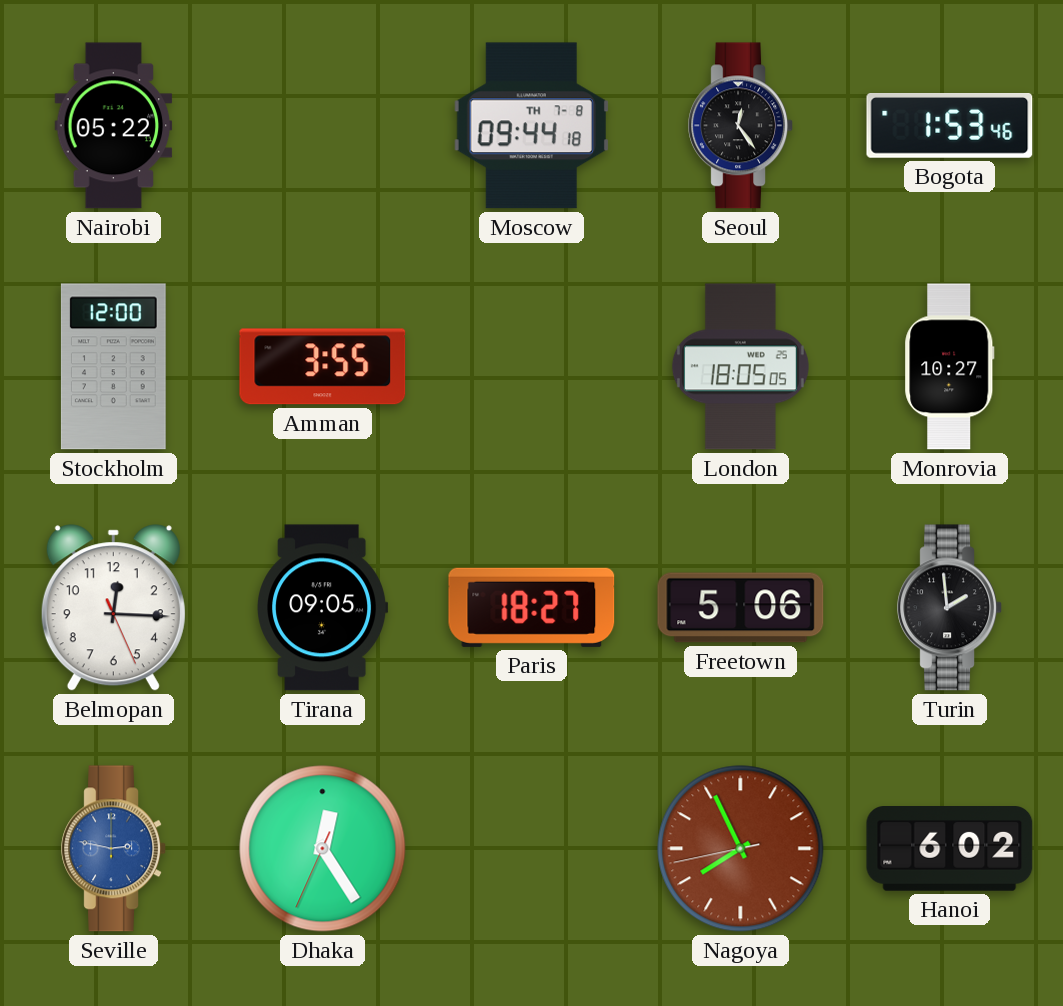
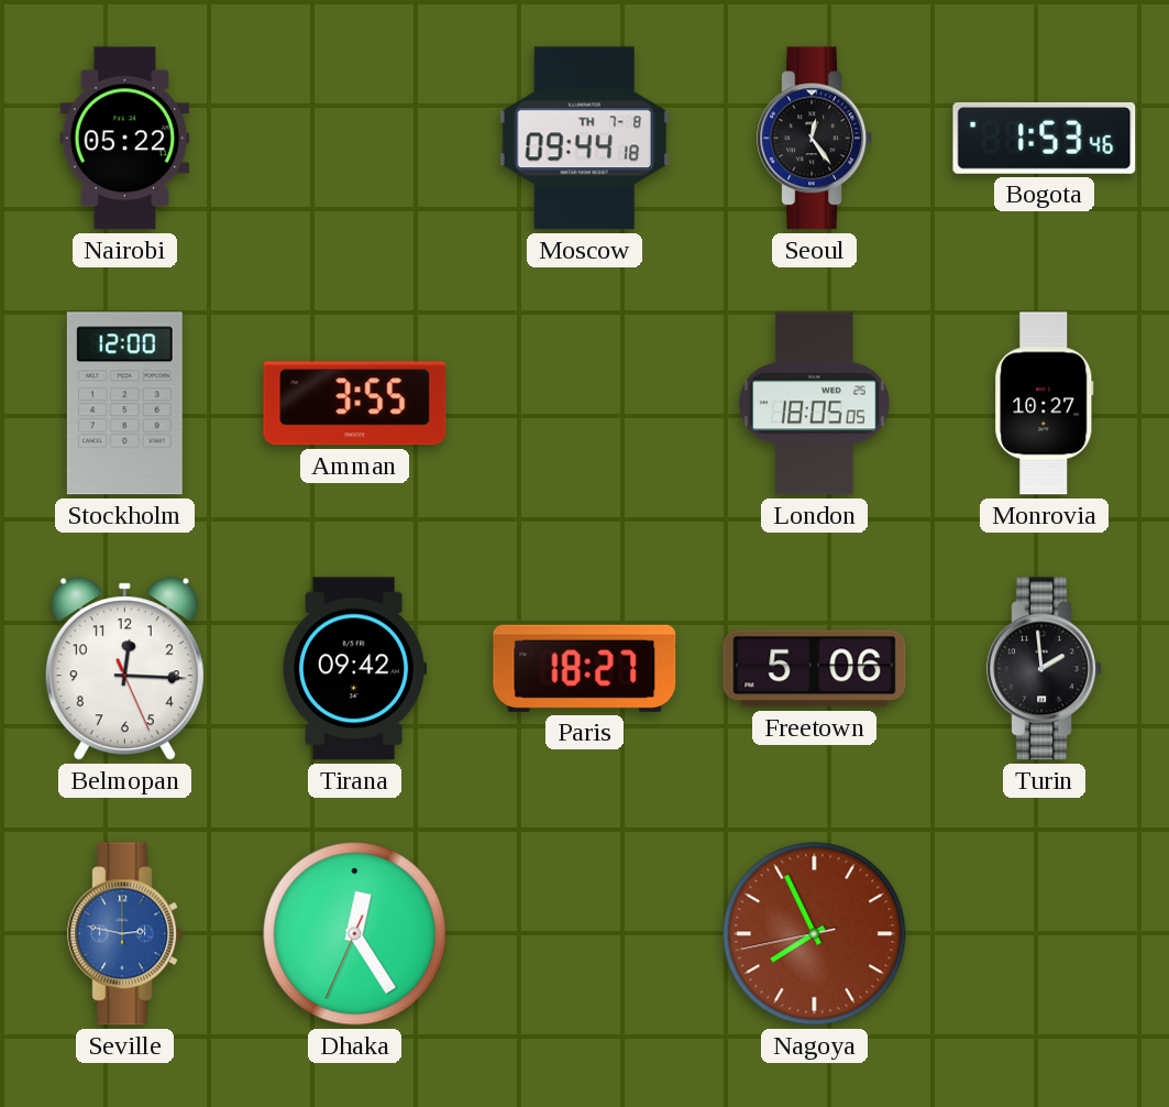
Tirana: 09:05 -> 09:42 (355, 669)
Hanoi: 6:02 -> none (950, 849)
